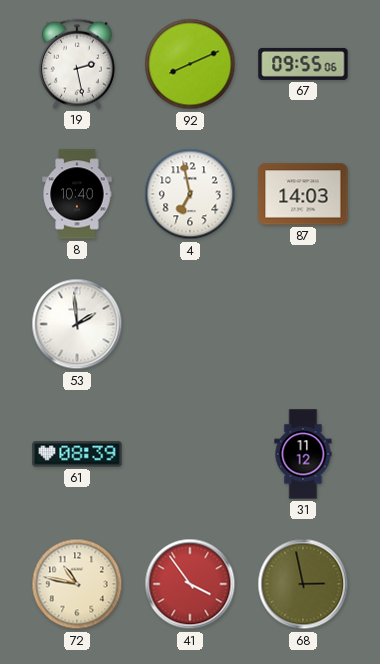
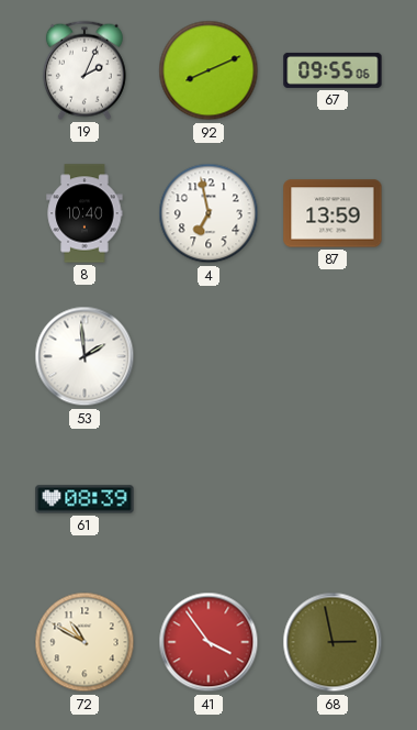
19: 2:28 -> 2:04 (84, 70)
87: 14:03 -> 13:59 (333, 213)
31: 11:12 -> none (303, 454)
72: 10:47 -> 10:50 (84, 642)
